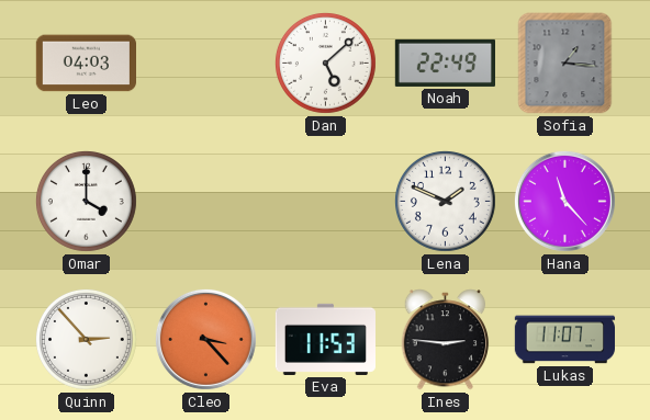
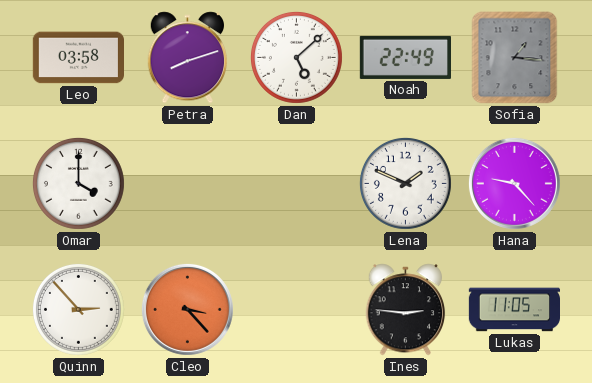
Leo: 04:03 -> 03:58 (78, 58)
Petra: none -> 8:12 (188, 58)
Hana: 11:23 -> 9:23 (514, 183)
Eva: 11:53 -> none (325, 339)
Lukas: 11:07 -> 11:05 (514, 310)
